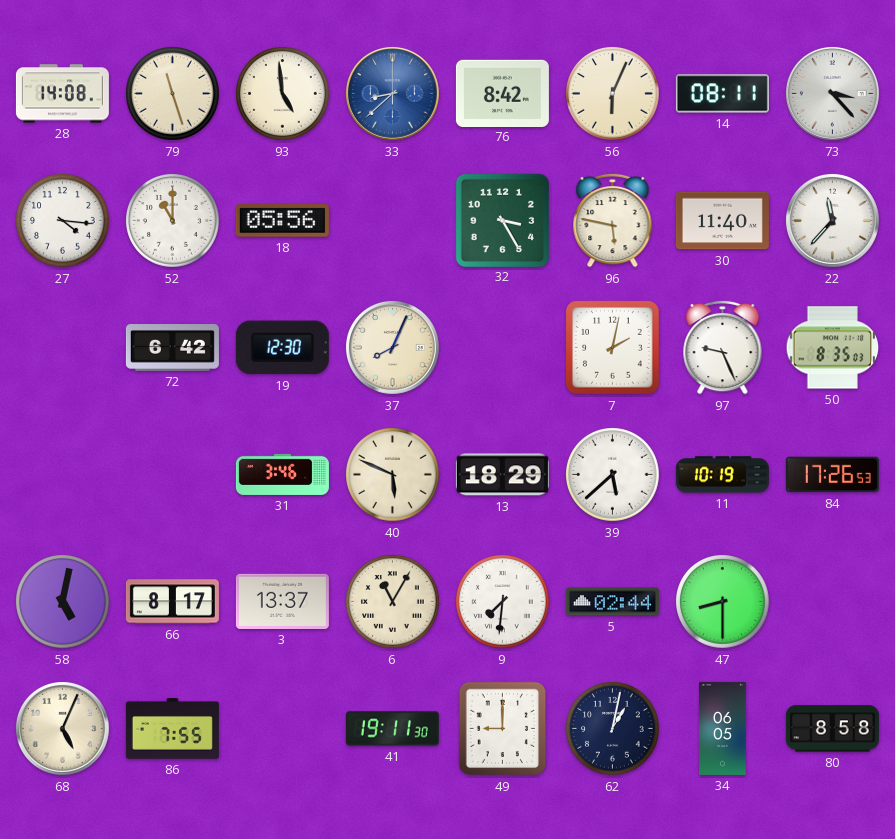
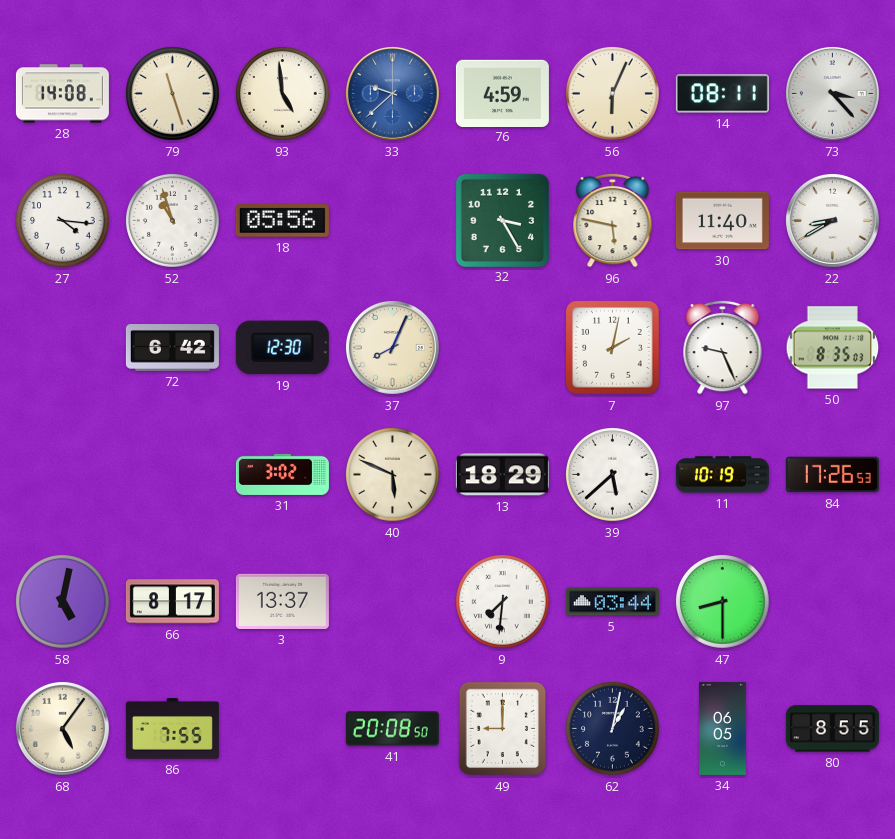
33: 8:38 -> 9:38 (392, 93)
76: 8:42 -> 4:59 (502, 93)
52: 11:00 -> 10:57 (173, 221)
22: 11:37 -> 8:40 (832, 220)
31: 3:46 -> 3:02 (282, 474)
6: 11:05 -> none (393, 602)
5: 02:44 -> 03:44 (612, 602)
68: 5:04 -> 5:06 (62, 728)
41: 19:11 -> 20:08 (392, 729)
80: 8:58 -> 8:55 (832, 729)
